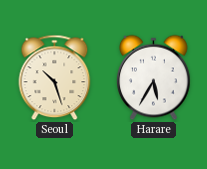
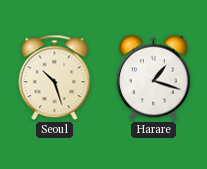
Harare: 5:35 -> 1:18 (154, 78)
